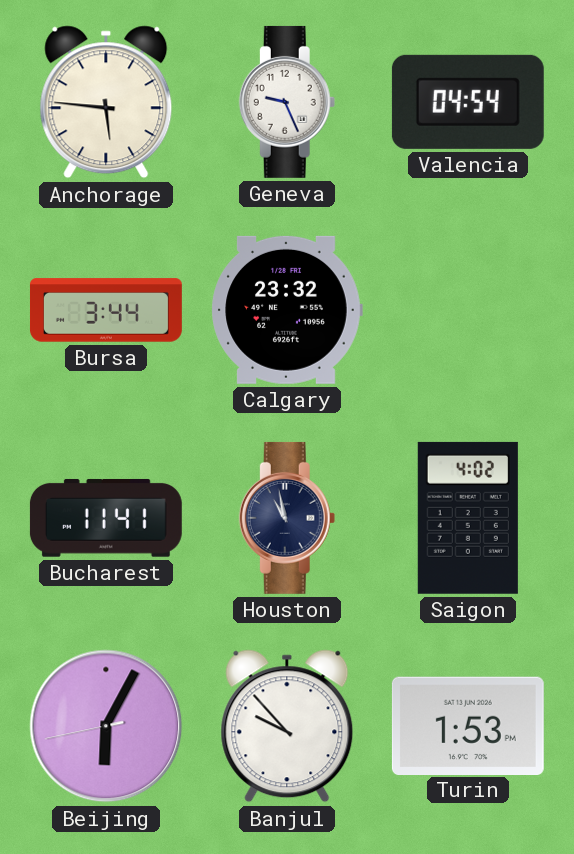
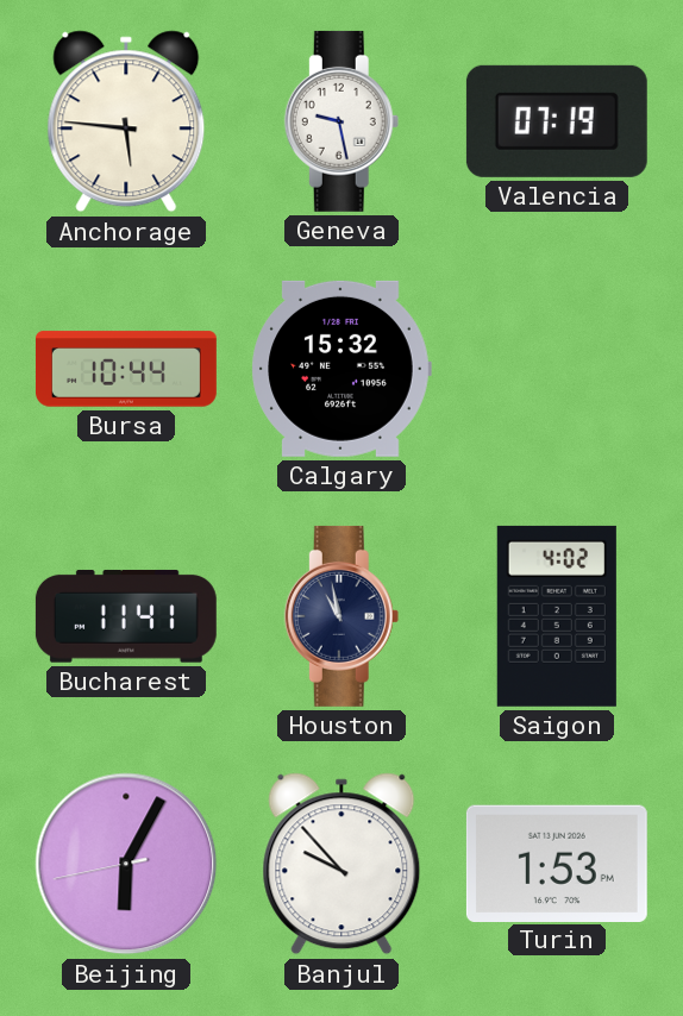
Geneva: 9:26 -> 9:28 (342, 121)
Valencia: 04:54 -> 07:19 (557, 121)
Bursa: 3:44 -> 10:44 (126, 369)
Calgary: 23:32 -> 15:32 (342, 369)
